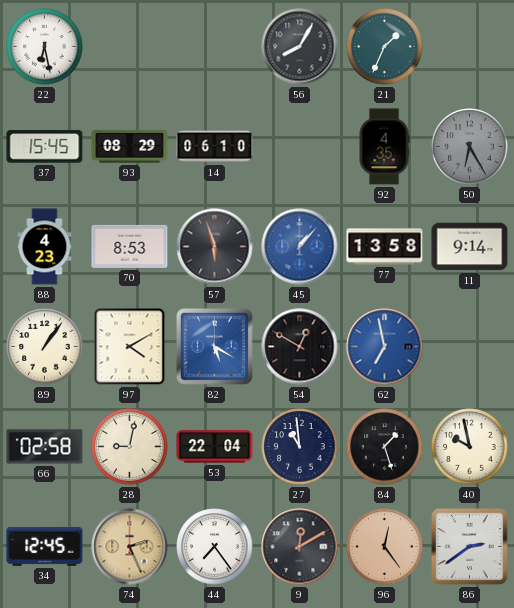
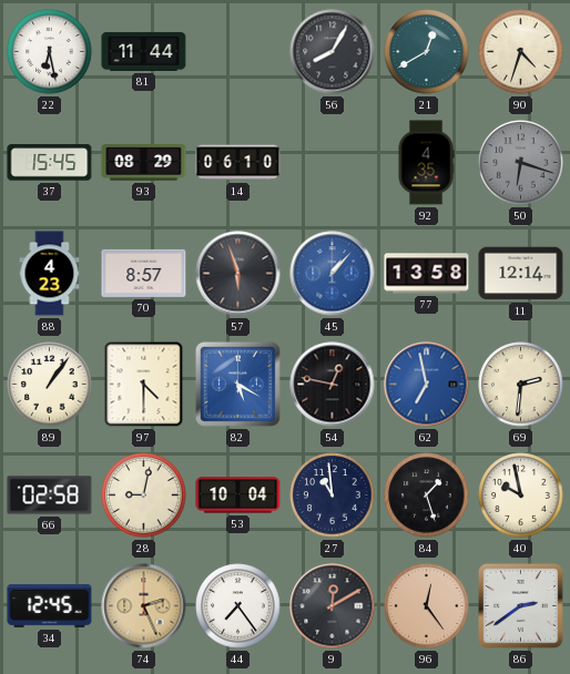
81: none -> 11:44 (144, 52)
21: 1:34 -> 12:40 (427, 52)
90: none -> 4:33 (521, 52)
50: 6:25 -> 6:18 (521, 163)
70: 8:53 -> 8:57 (144, 273)
11: 9:14 -> 12:14 (521, 274)
97: 4:10 -> 4:30 (144, 385)
54: 12:50 -> 12:47 (333, 385)
69: none -> 2:31 (521, 385)
53: 22:04 -> 10:04 (238, 496)
